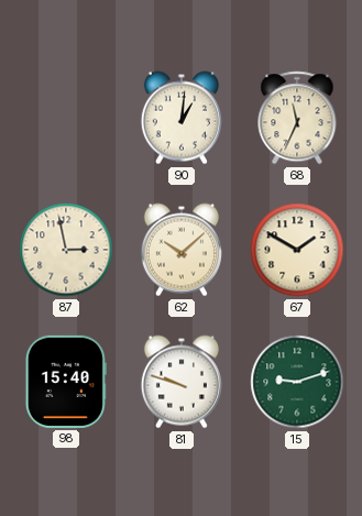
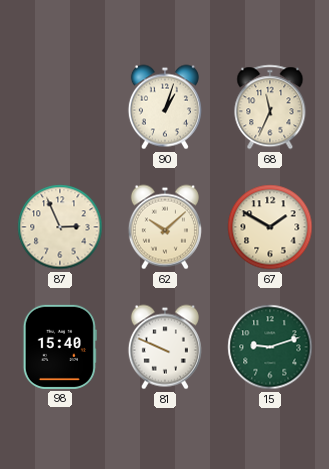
90: 1:01 -> 1:03 (165, 107)
87: 2:58 -> 2:56 (60, 227)
81: 9:48 -> 9:49 (165, 347)
